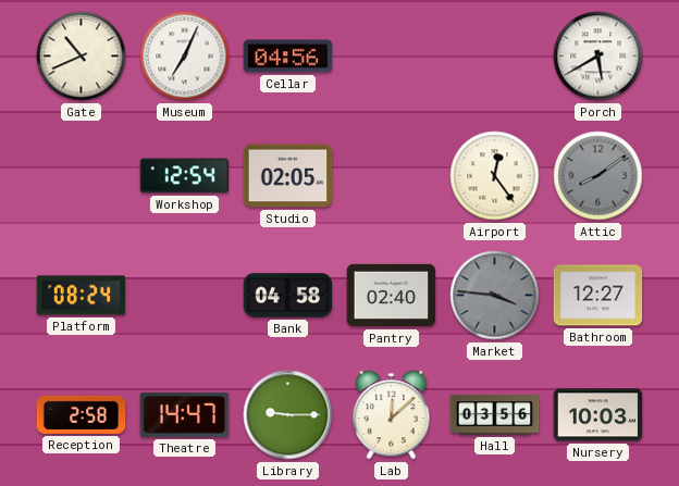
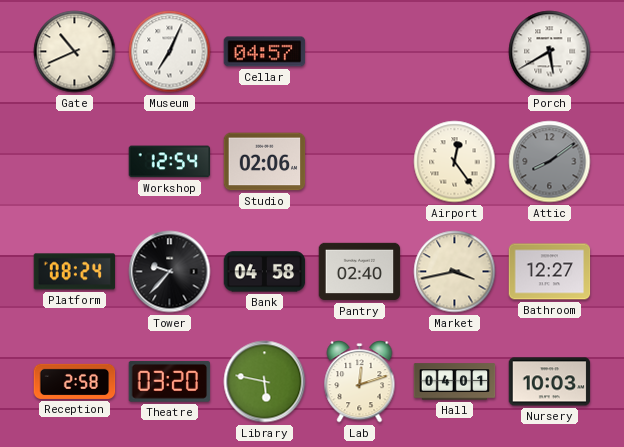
Cellar: 04:56 -> 04:57 (265, 52)
Studio: 02:05 -> 02:06 (265, 162)
Tower: none -> 9:37 (170, 272)
Market: 3:46 -> 3:43 (455, 272)
Market dial: grey -> cream (455, 272)
Theatre: 14:47 -> 03:20 (170, 381)
Library: 9:15 -> 5:47 (265, 382)
Lab: 12:08 -> 12:12 (360, 382)
Hall: 03:56 -> 04:01 (455, 382)
